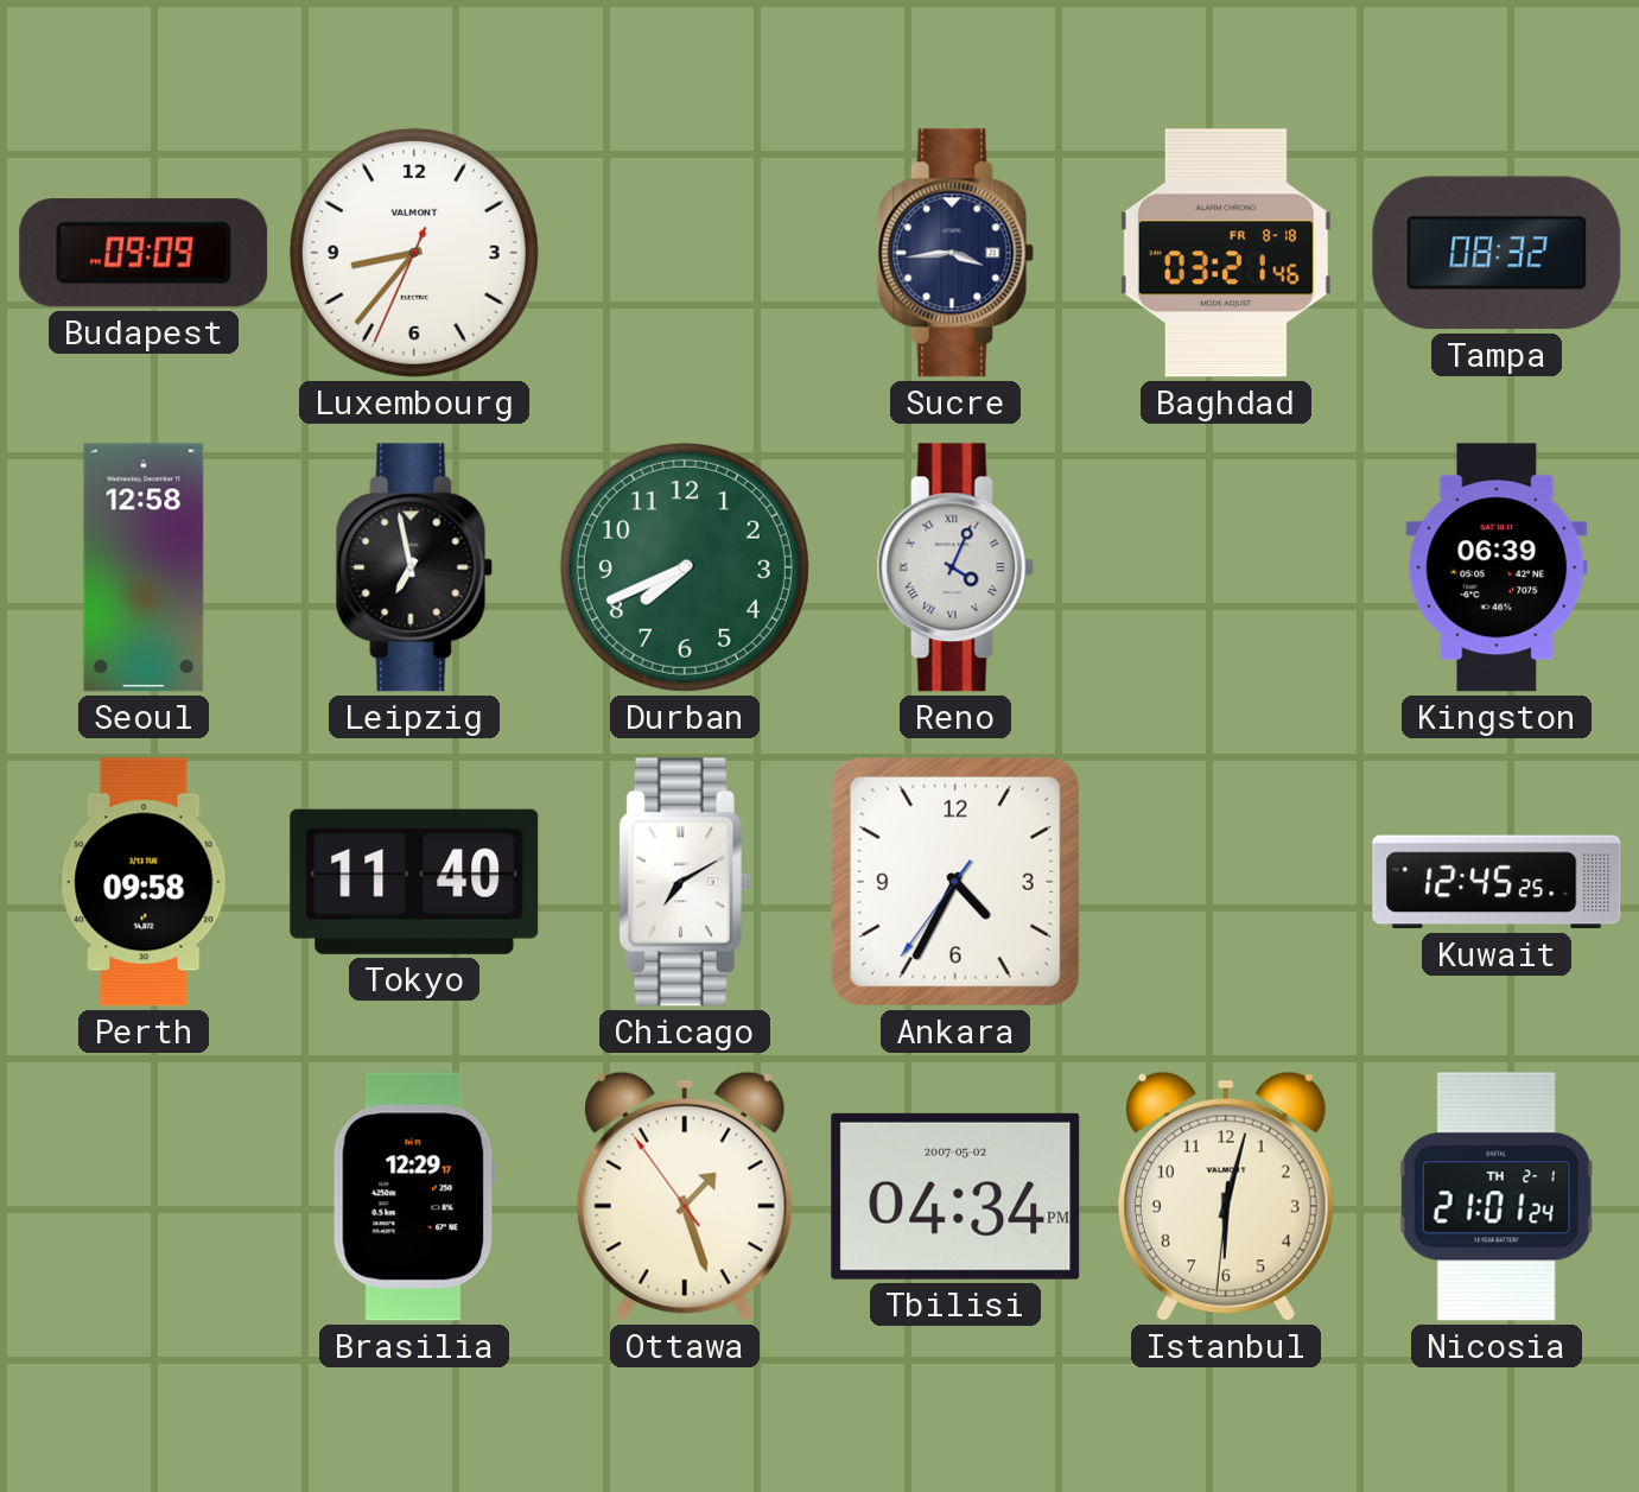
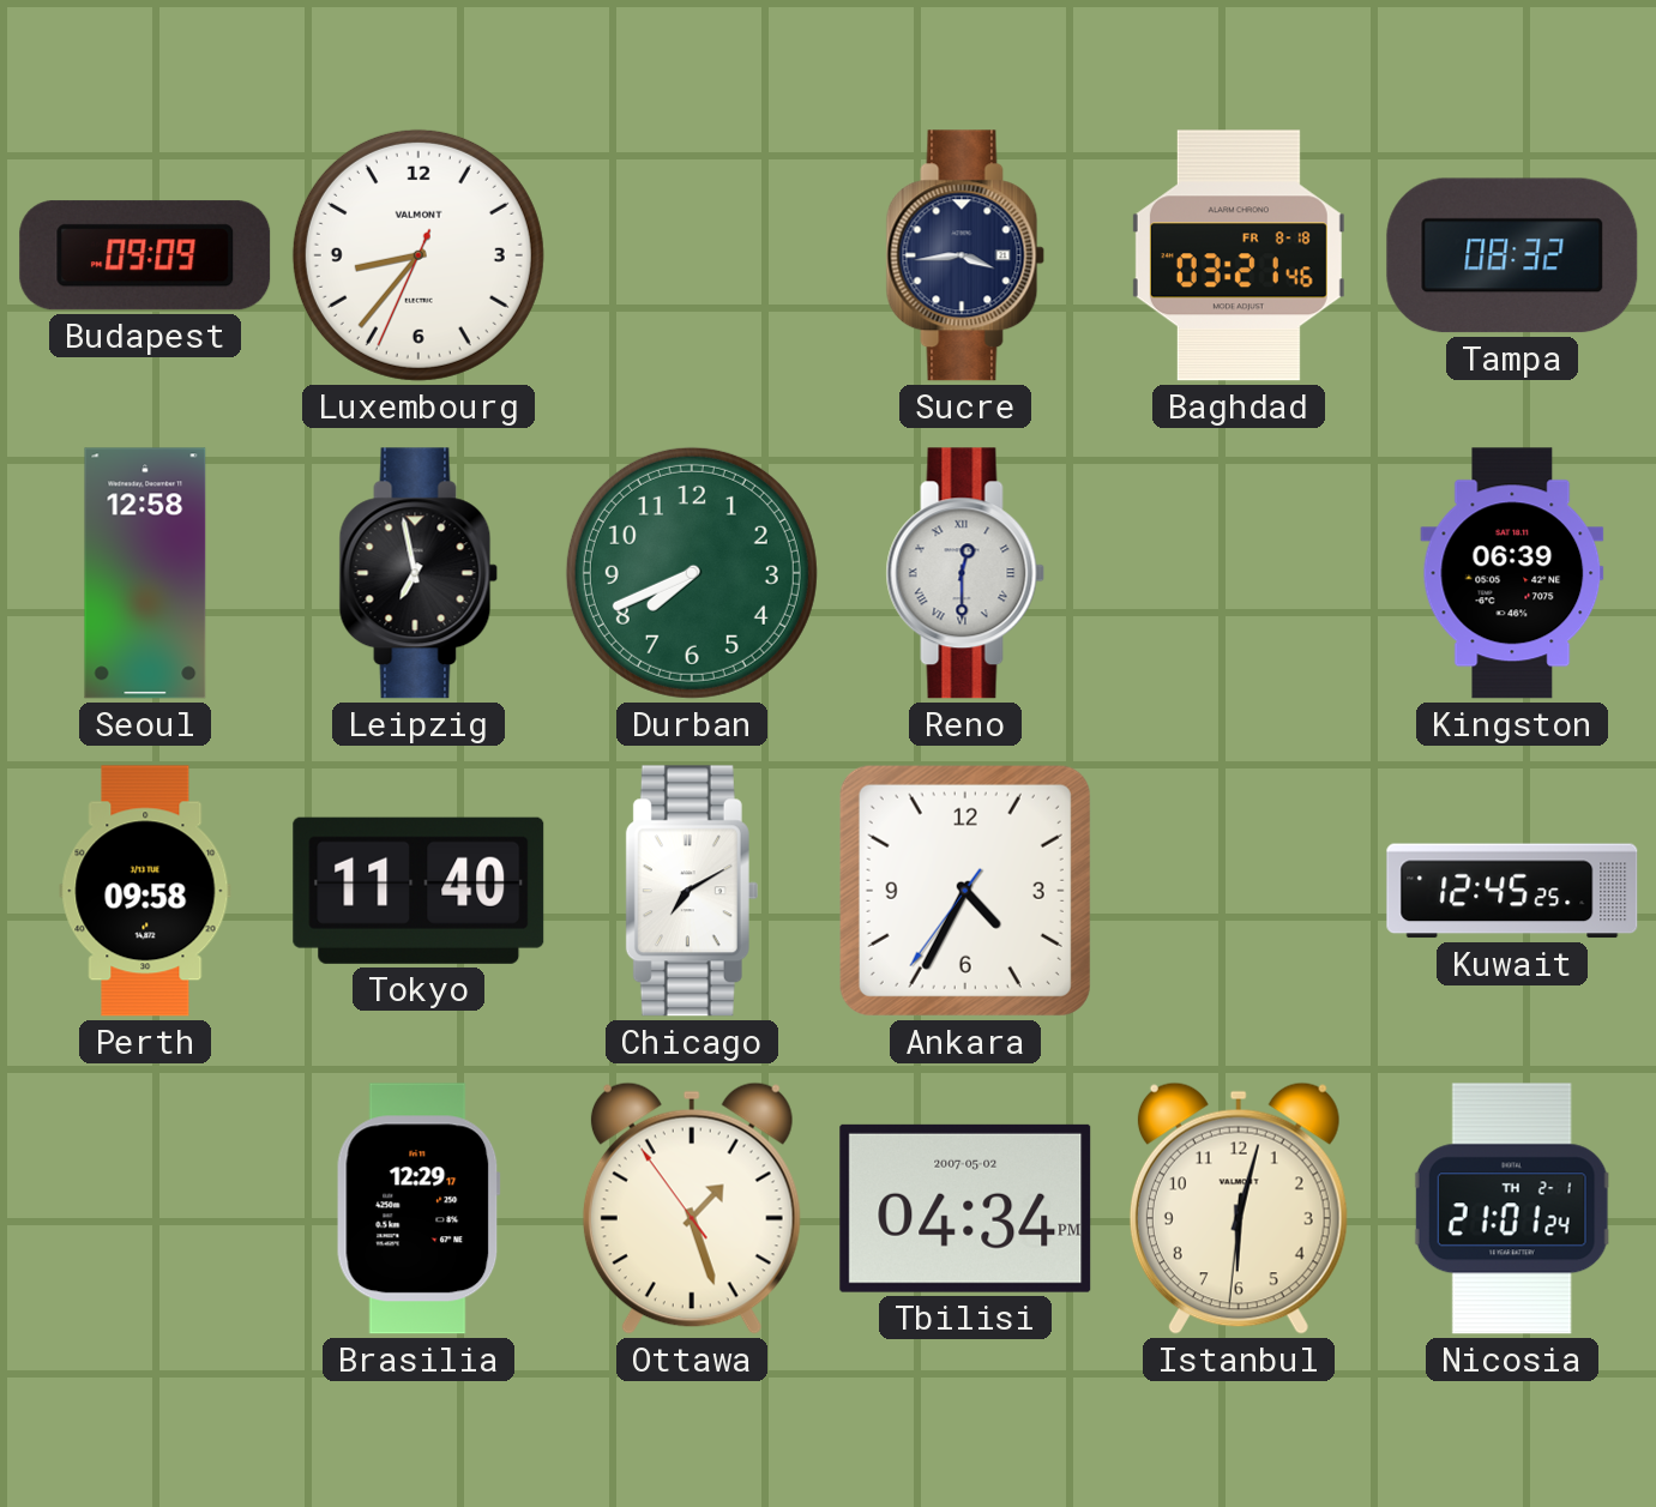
Reno: 4:04 -> 12:30 (965, 573)
